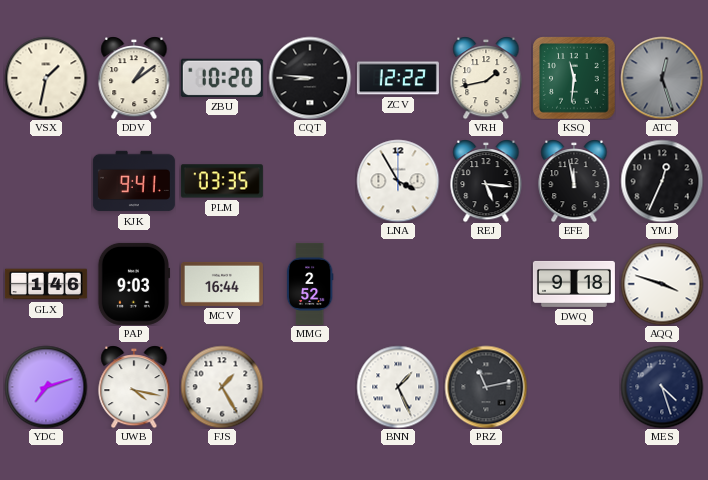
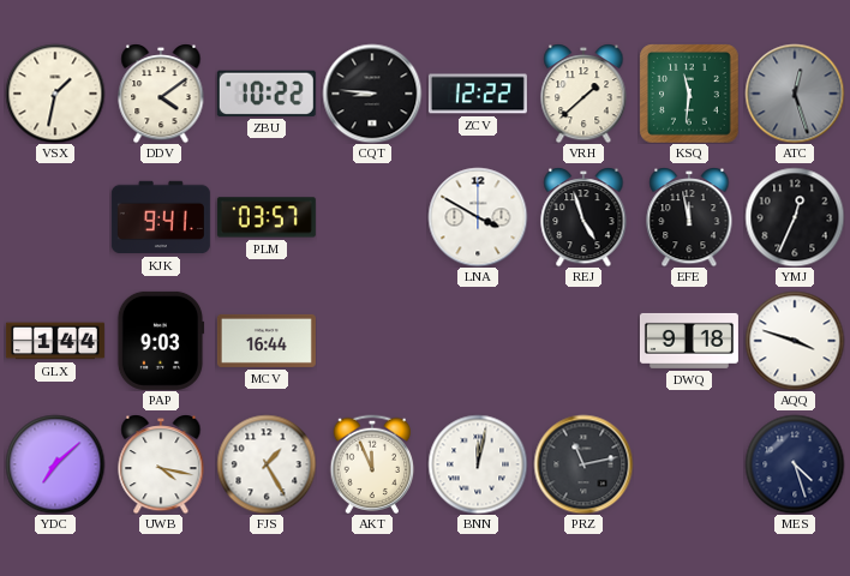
DDV: 1:09 -> 4:09 (161, 94)
ZBU: 10:20 -> 10:22 (267, 94)
VRH: 1:43 -> 1:38 (583, 94)
PLM: 03:35 -> 03:57 (267, 217)
LNA: 3:55 -> 3:50 (478, 217)
REJ: 5:16 -> 4:57 (583, 217)
GLX: 1:46 -> 1:44 (55, 341)
MMG: 2:52 -> none (310, 284)
YDC: 7:12 -> 7:08 (55, 464)
AKT: none -> 11:56 (372, 464)
BNN: 1:26 -> 12:02 (478, 464)
